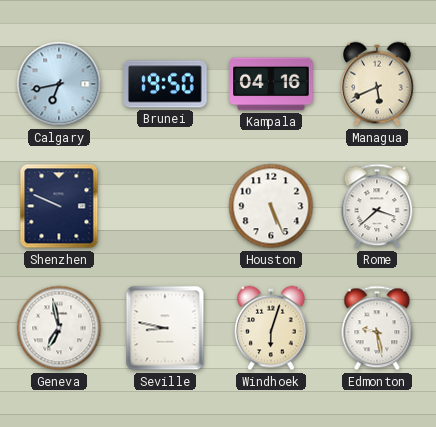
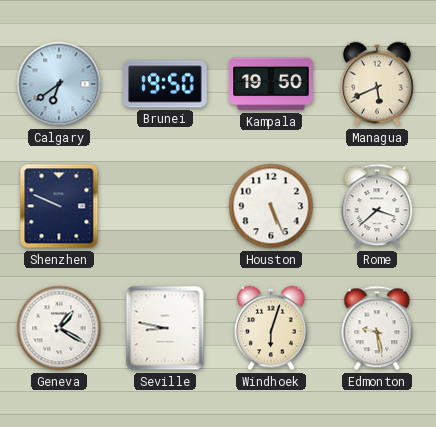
Calgary: 6:43 -> 6:39 (59, 84)
Kampala: 04:16 -> 19:50 (271, 84)
Geneva: 6:58 -> 1:20 (59, 328)
